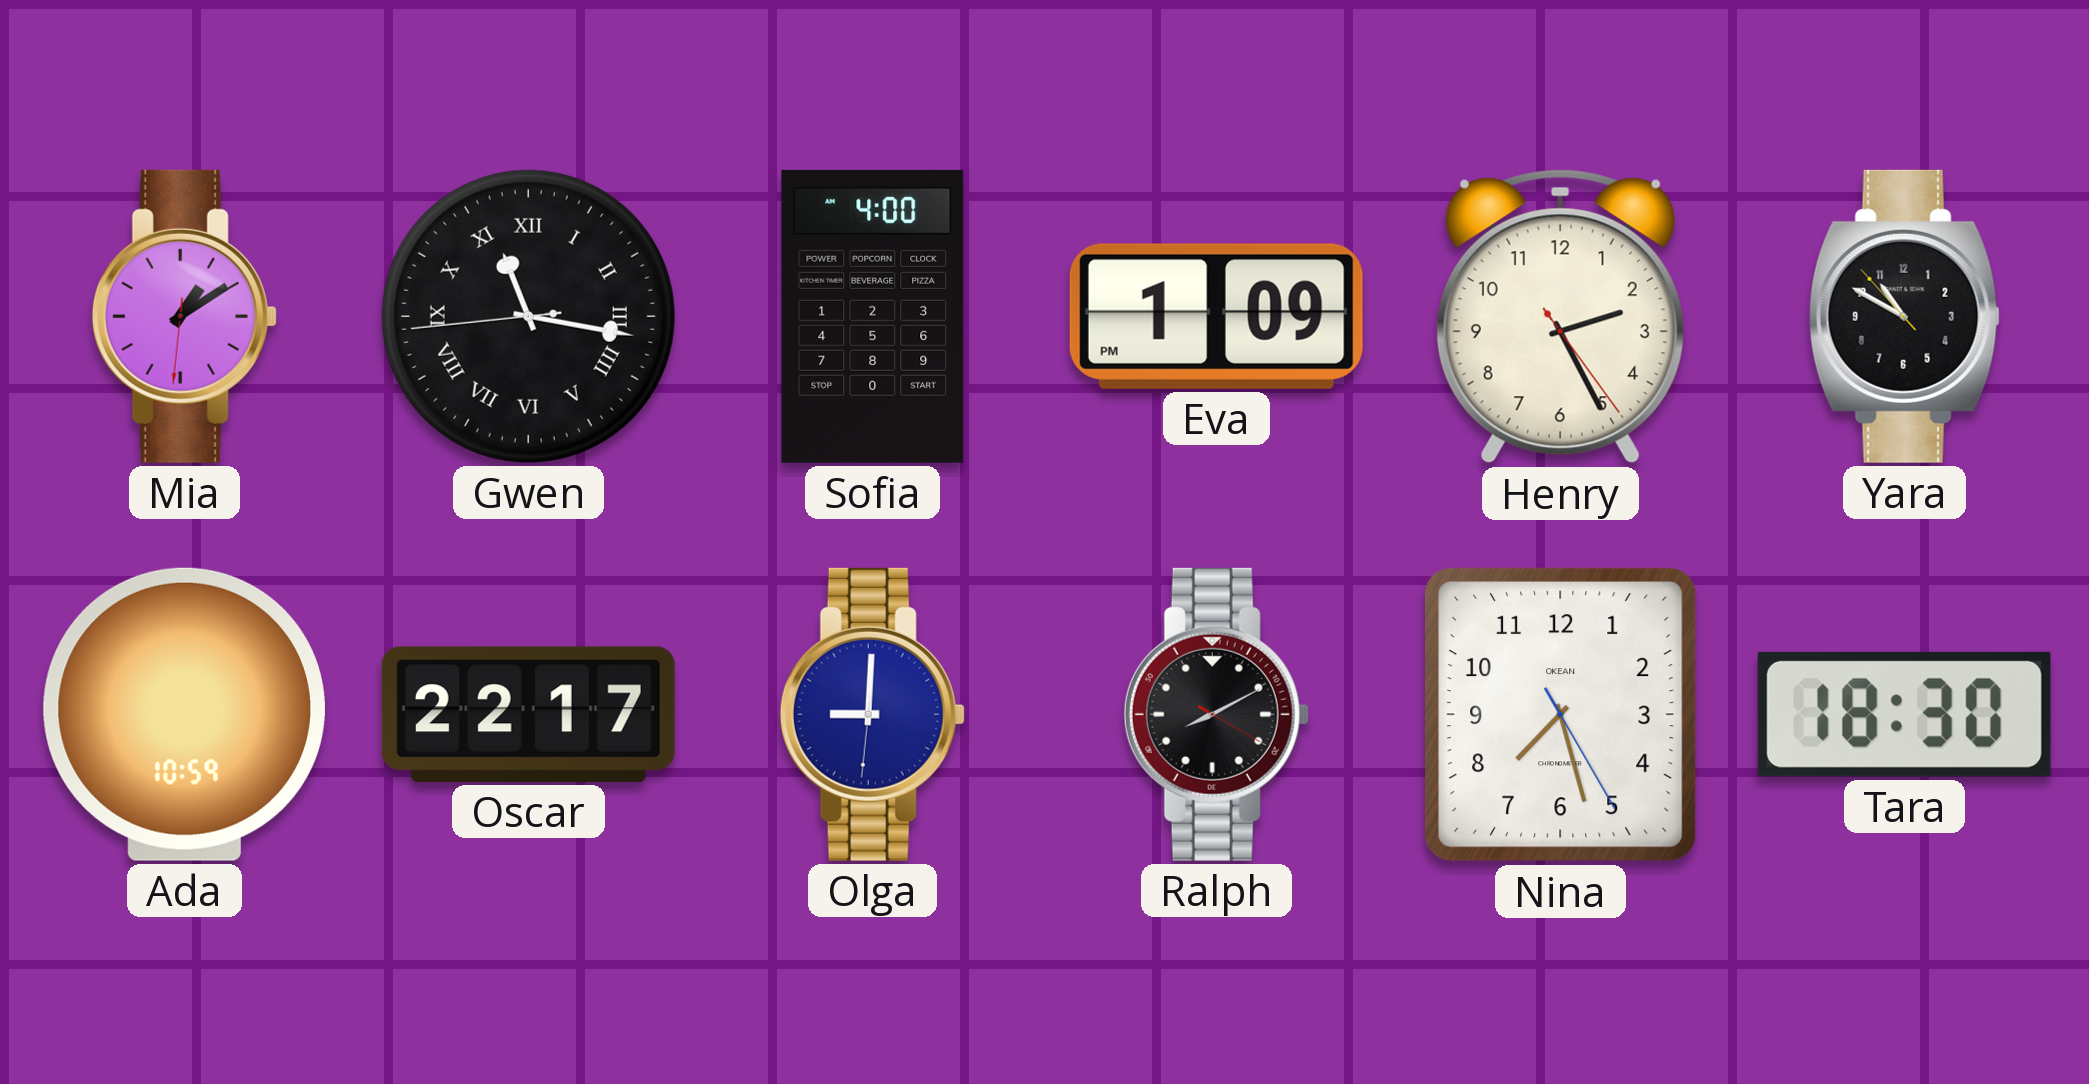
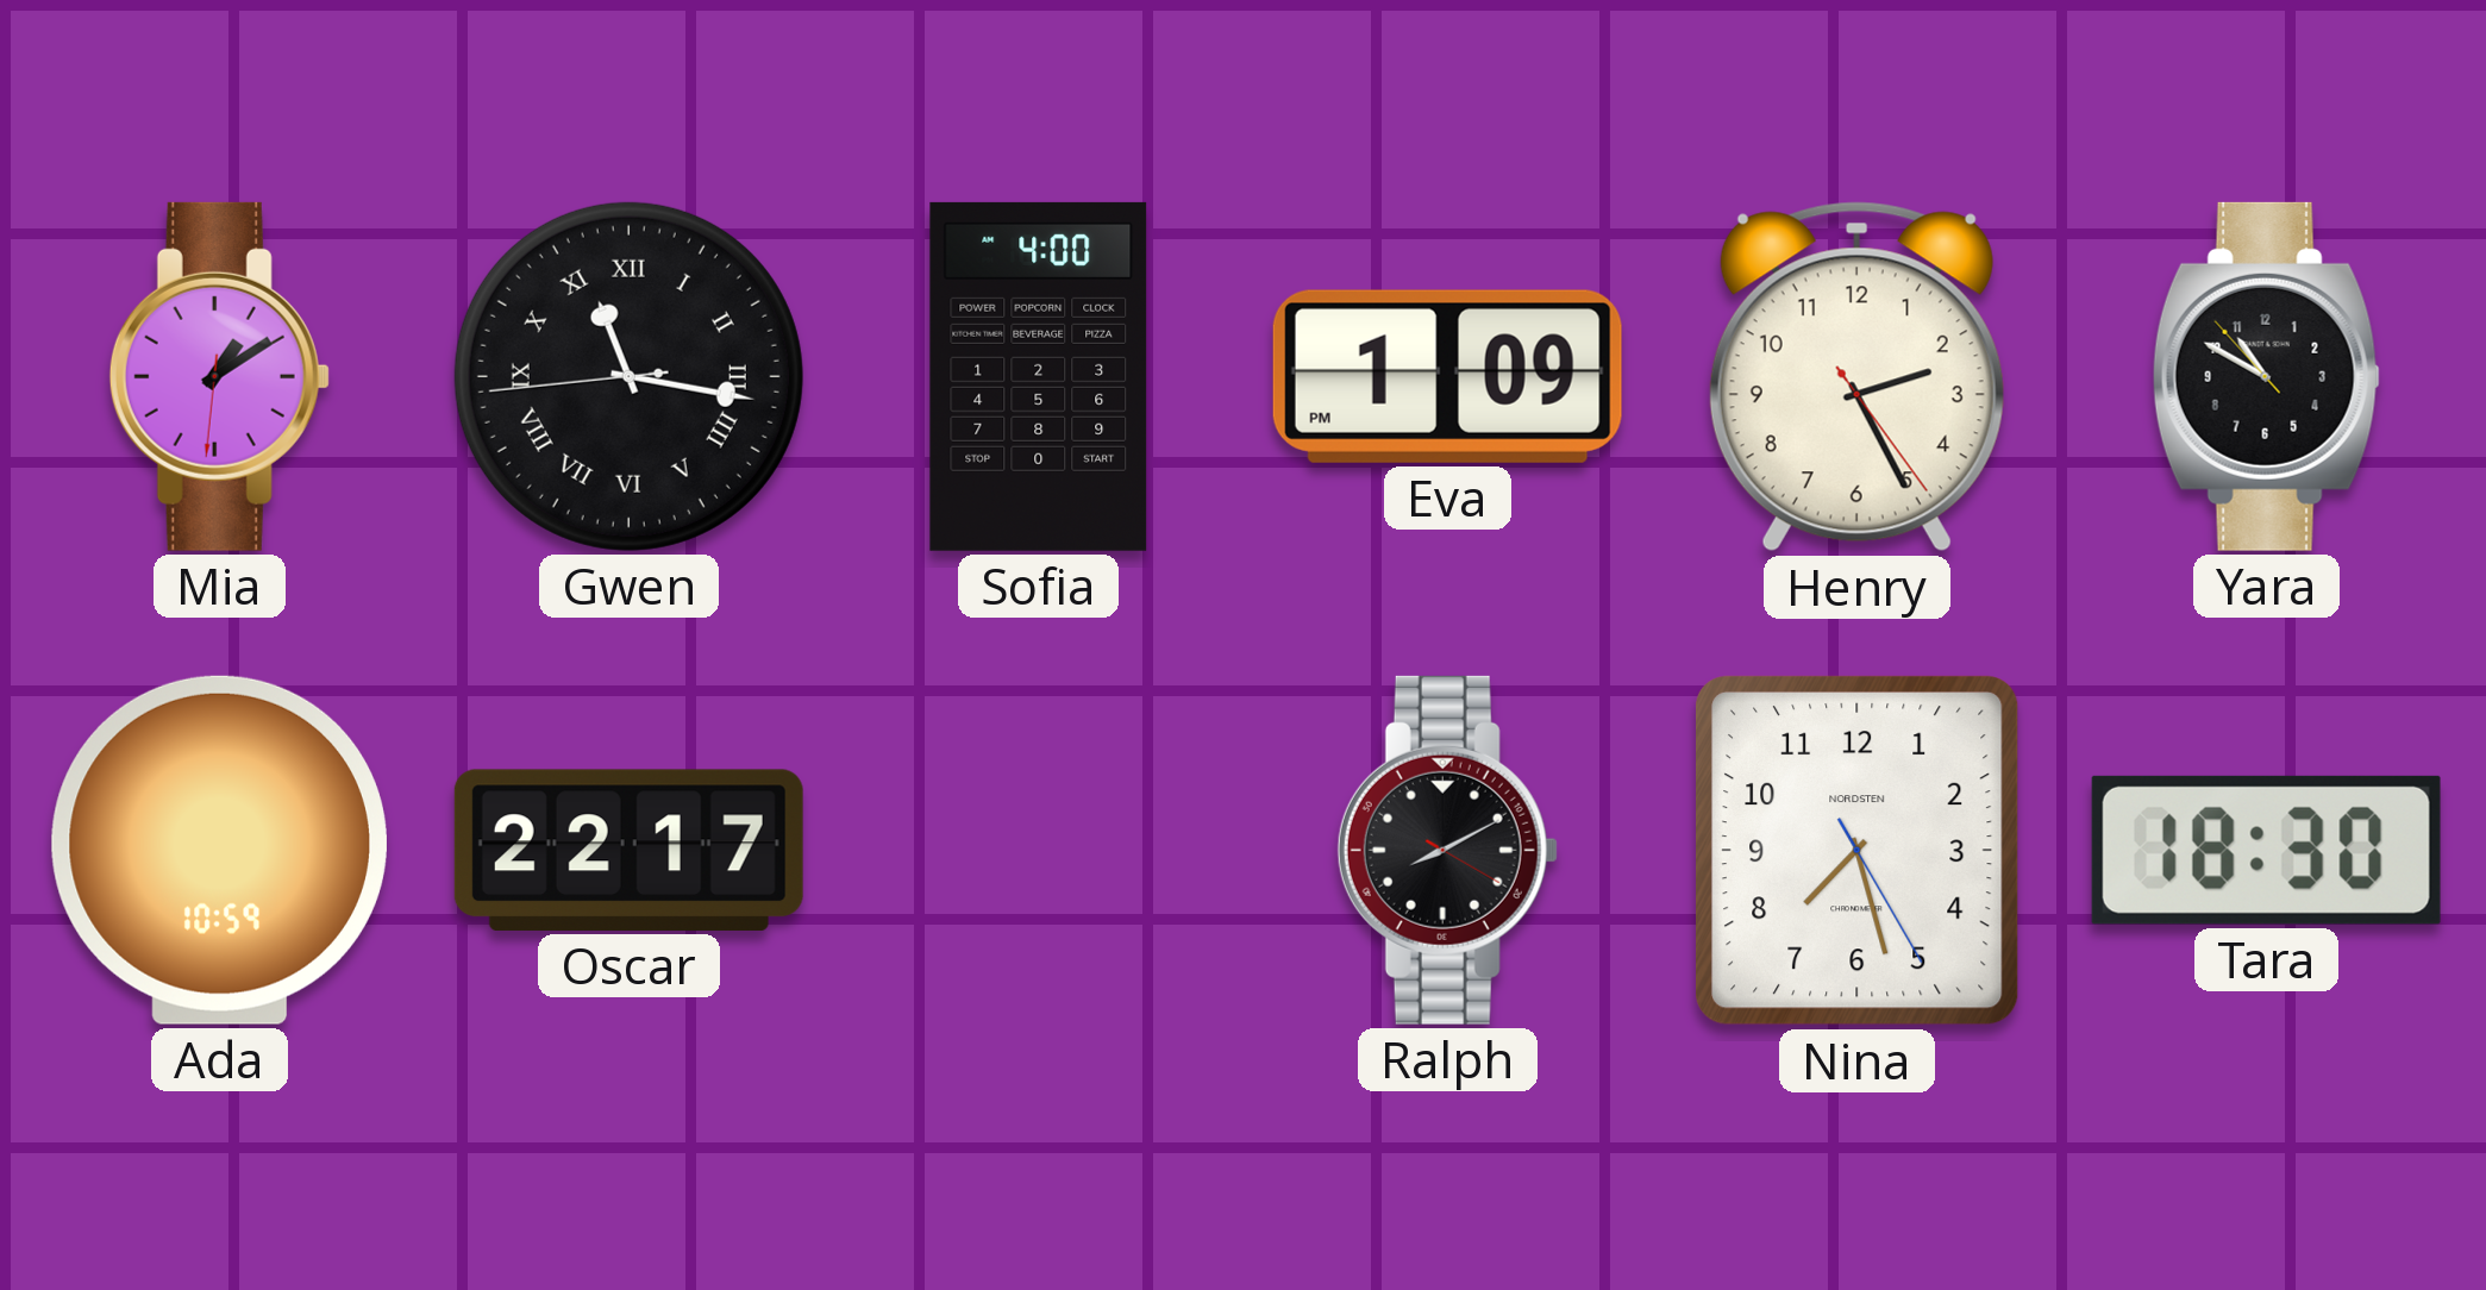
Olga: 9:00 -> none (872, 714)
Nina brand: OKEAN -> NORDSTEN (1858, 851)
